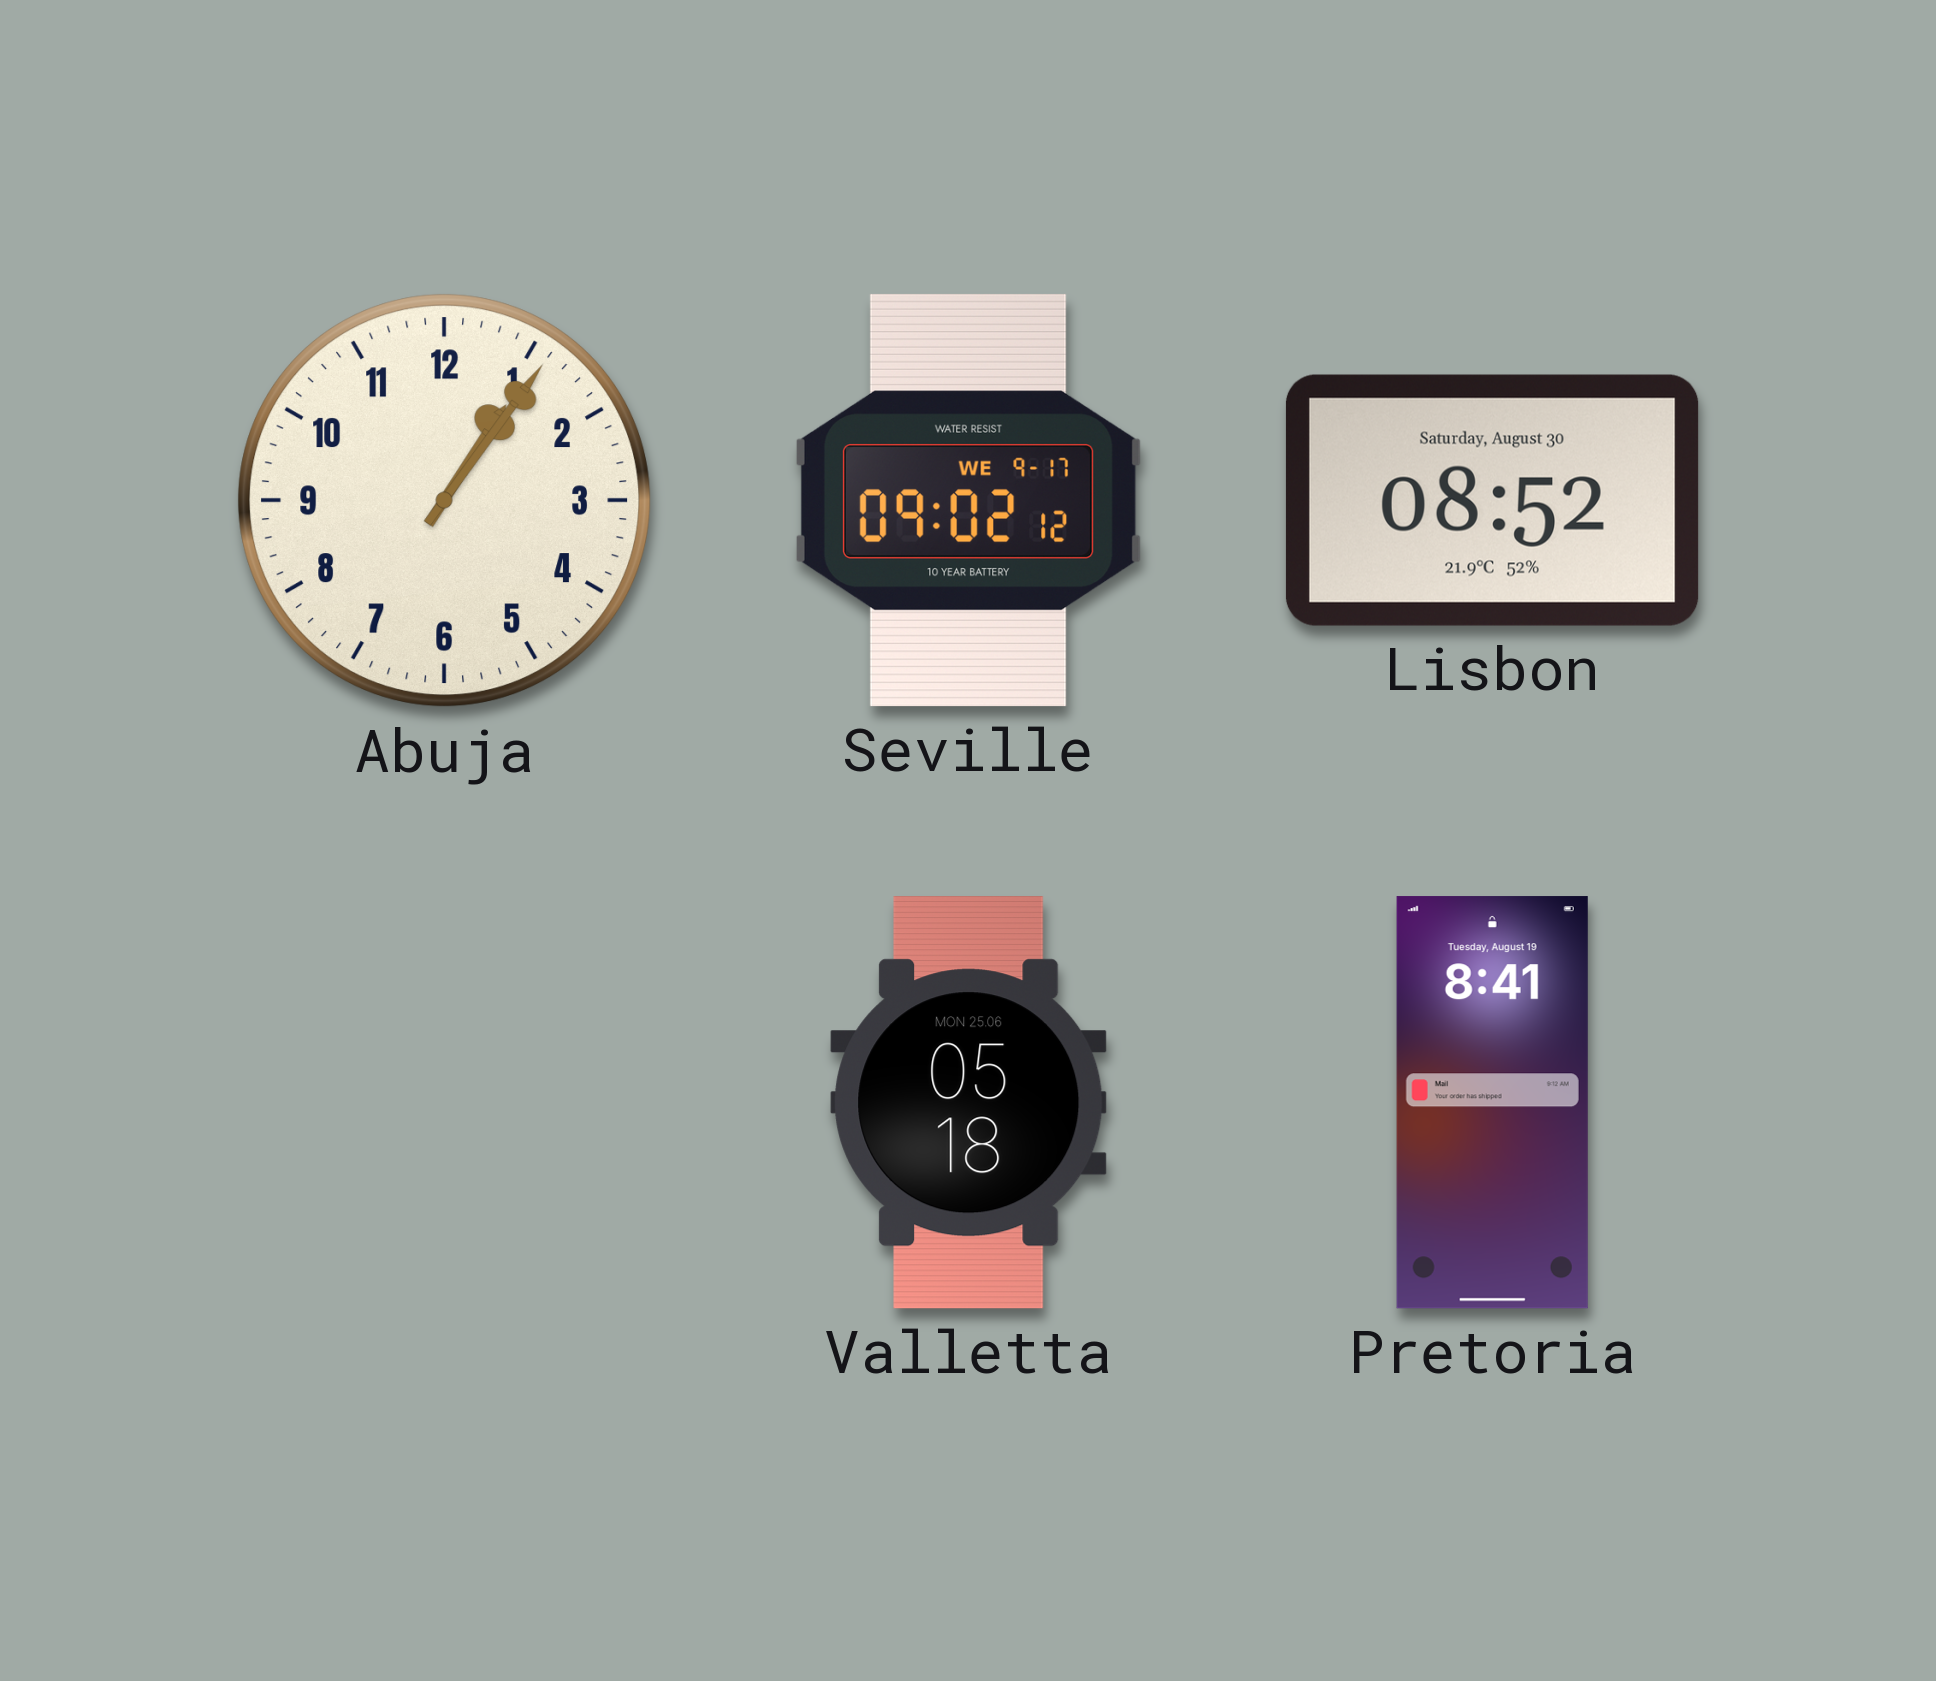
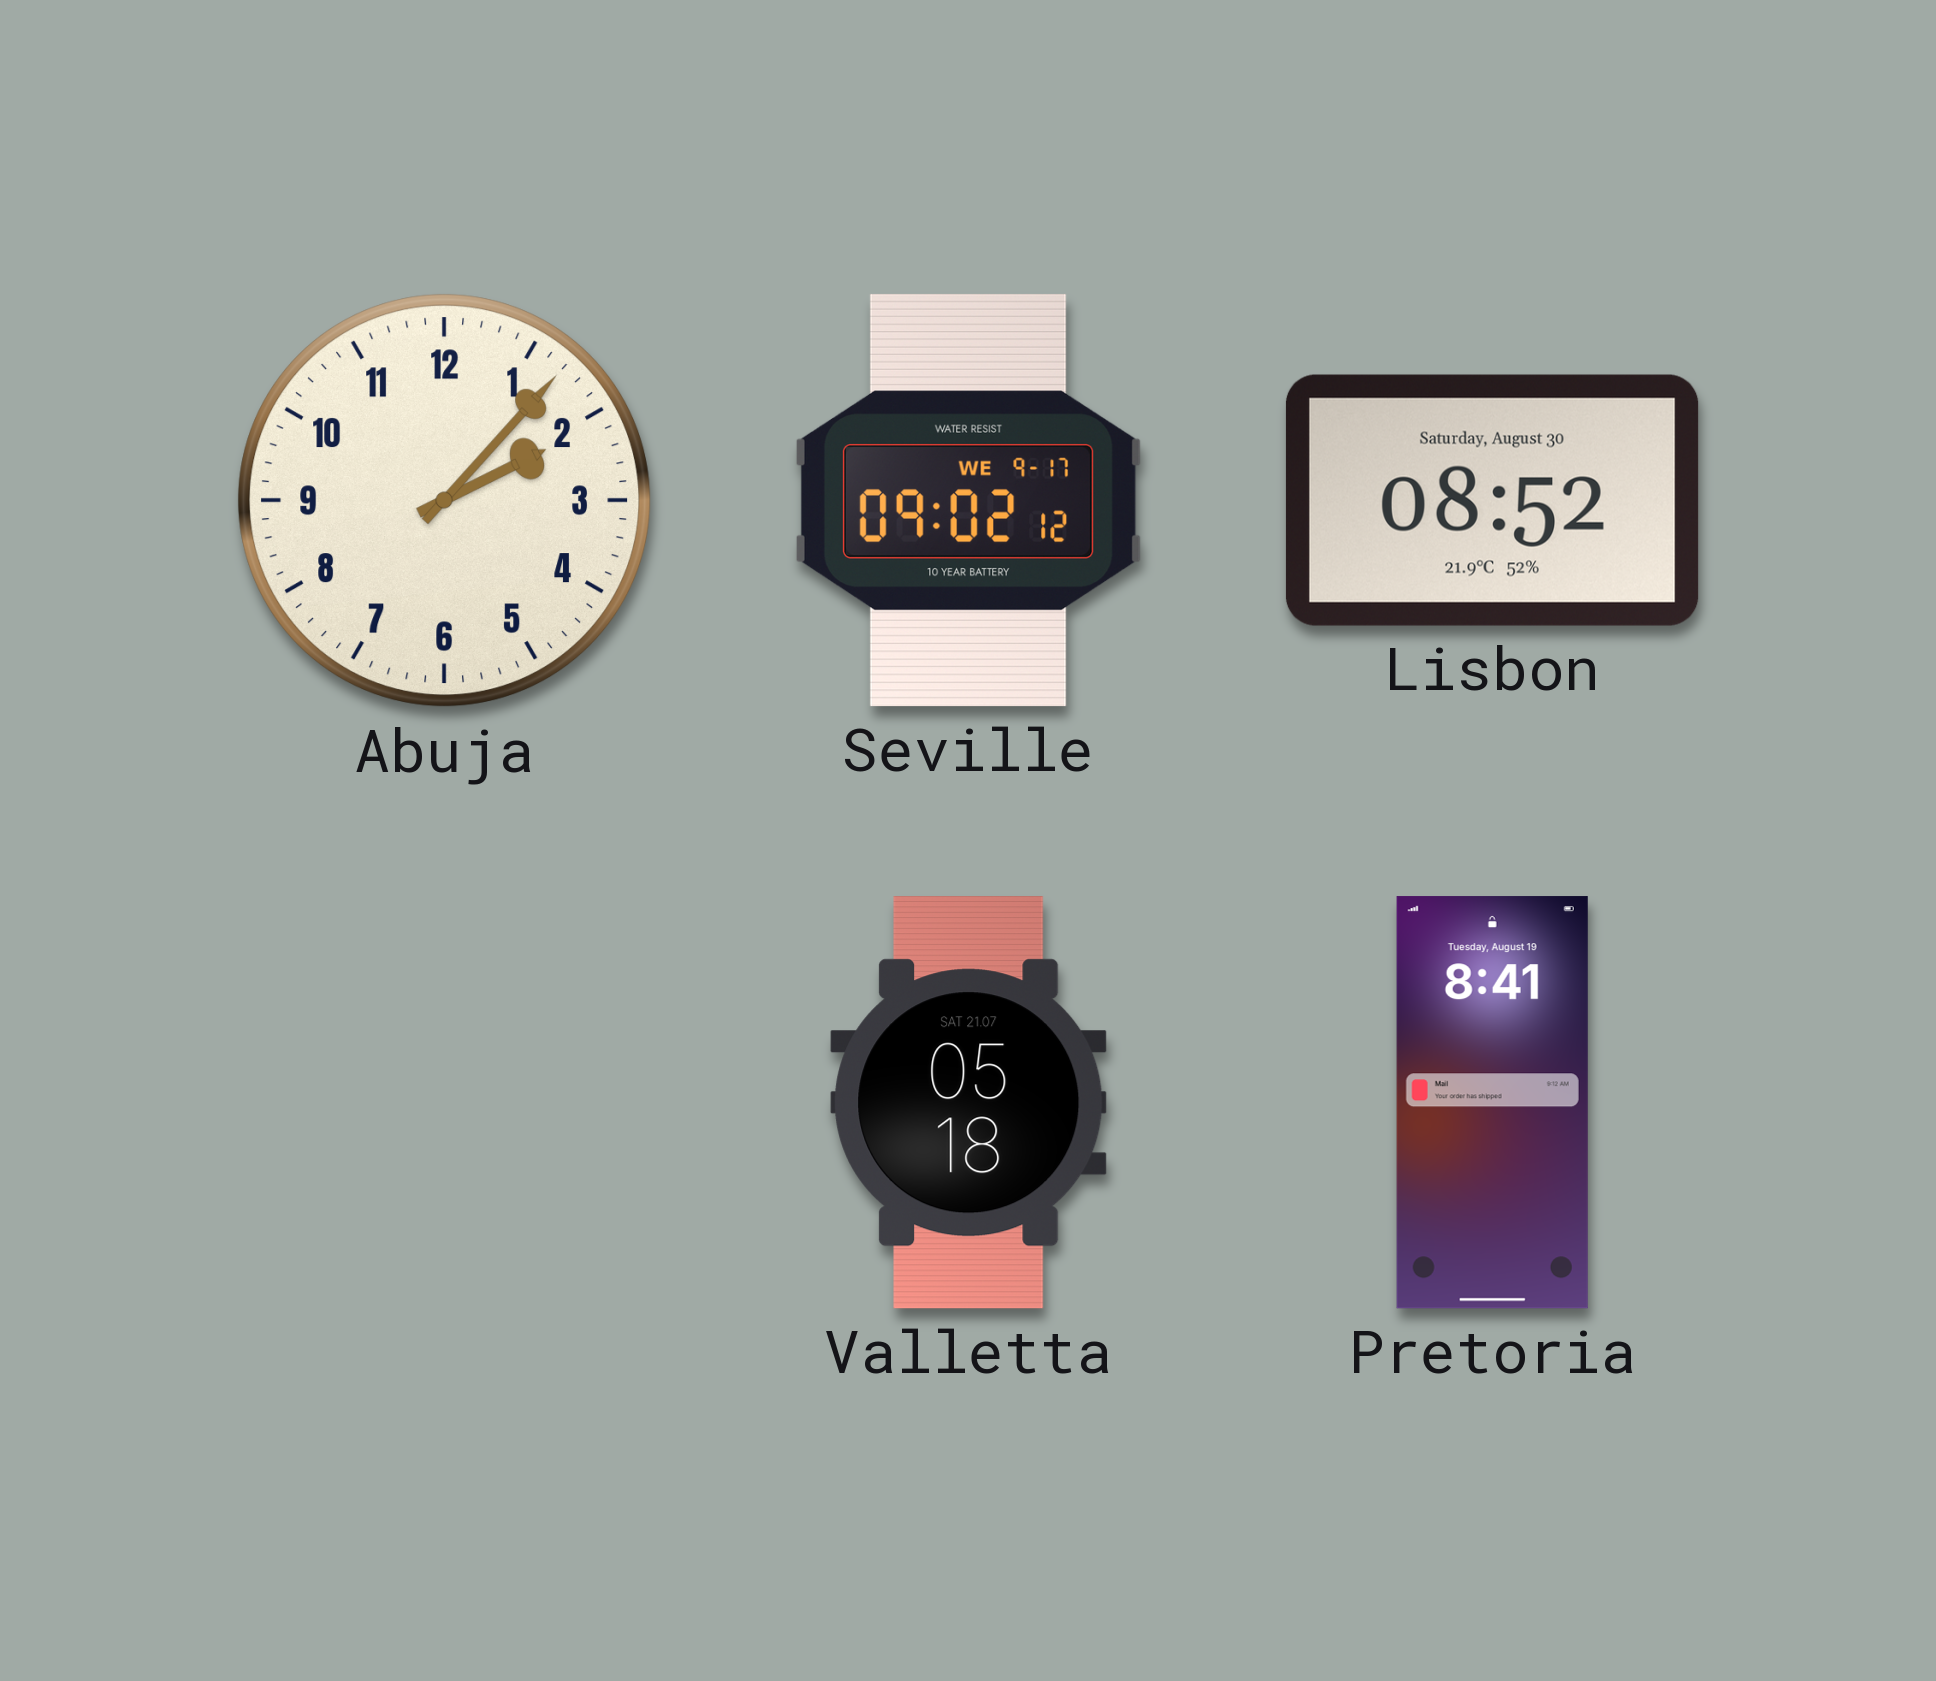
Abuja: 1:06 -> 2:07 (445, 501)
Valletta date: MON 25.06 -> SAT 21.07 (969, 1103)
